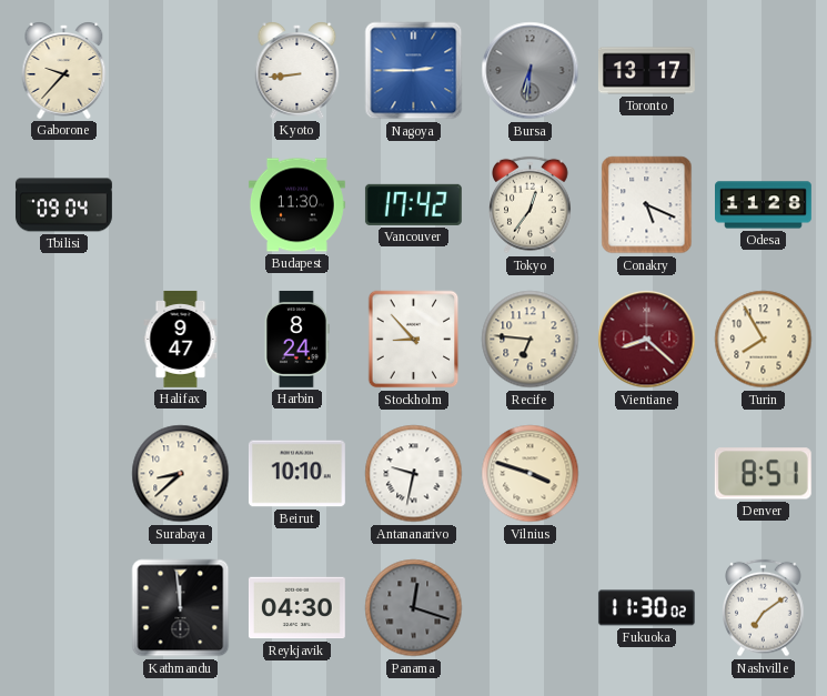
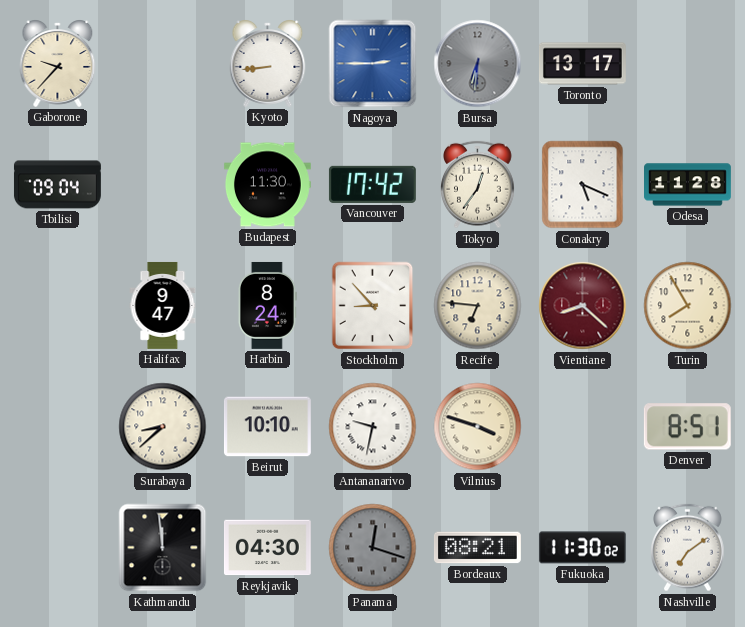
Bordeaux: none -> 08:21 (477, 548)
